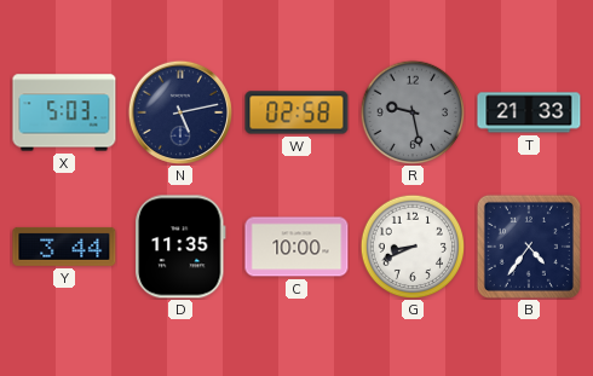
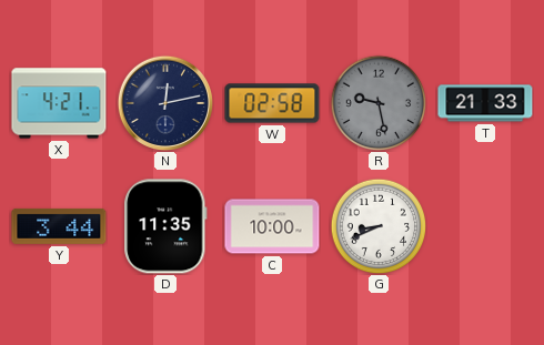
X: 5:03 -> 4:21 (59, 103)
N: 5:13 -> 12:13 (164, 102)
B: 4:36 -> none (529, 247)
